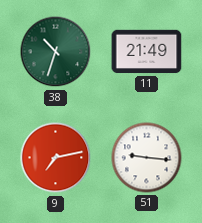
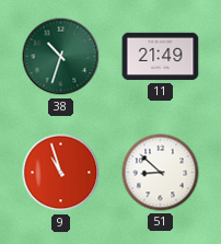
9: 7:13 -> 10:57 (61, 173)
51: 9:16 -> 8:52 (161, 173)
